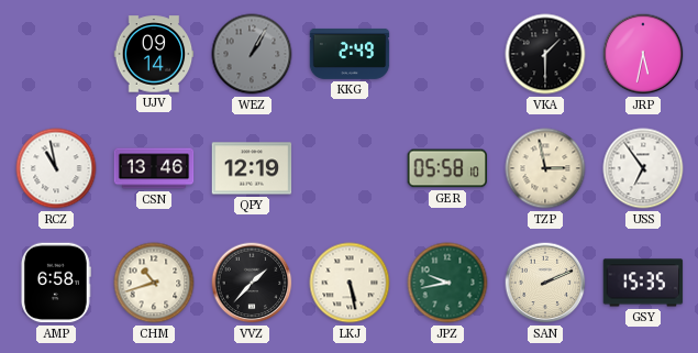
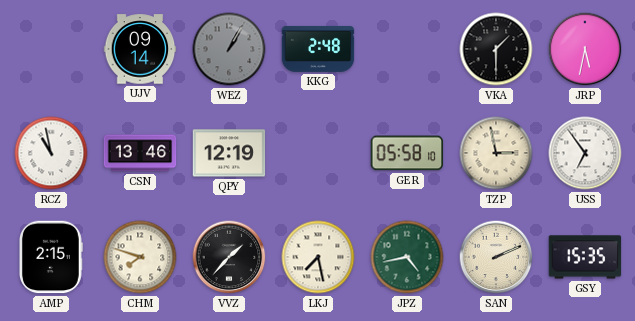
KKG: 2:49 -> 2:48 (318, 49)
AMP: 6:58 -> 2:15 (50, 257)
CHM: 10:42 -> 7:48 (140, 257)
LKJ: 5:28 -> 7:28 (318, 257)
JPZ: 9:43 -> 4:43 (407, 257)
